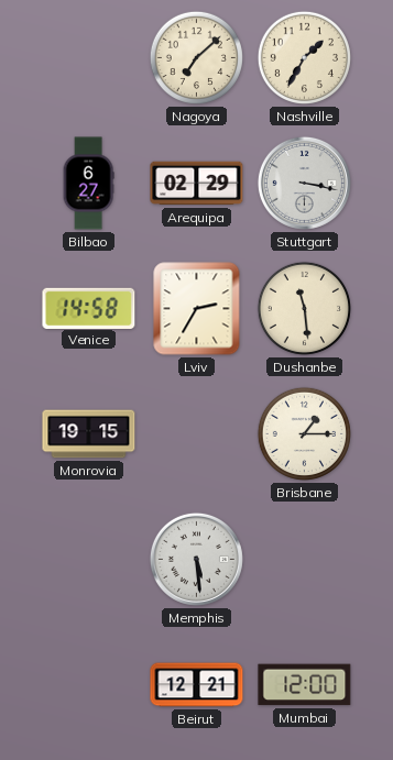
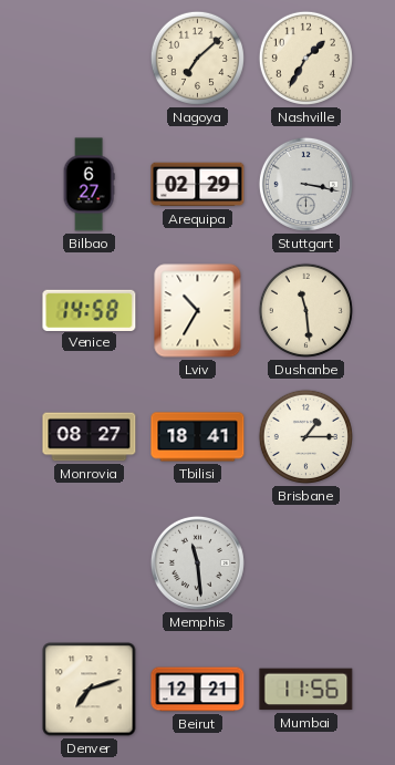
Lviv: 2:35 -> 10:35 (198, 311)
Monrovia: 19:15 -> 08:27 (90, 437)
Tbilisi: none -> 18:41 (198, 437)
Memphis: 5:29 -> 11:29 (197, 562)
Denver: none -> 7:12 (90, 690)
Mumbai: 12:00 -> 11:56 (306, 690)
